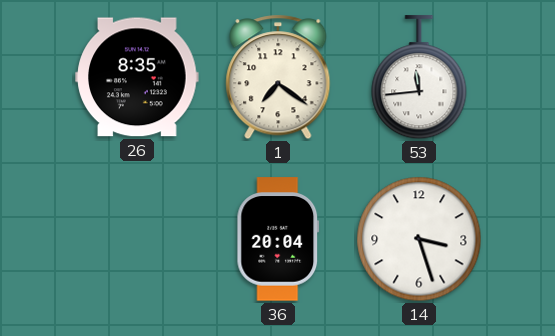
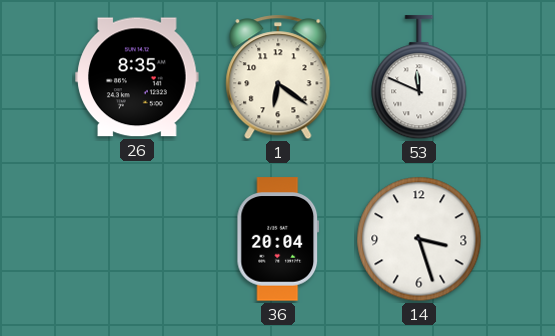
1: 7:21 -> 6:21 (278, 77)
53: 11:44 -> 11:49 (419, 78)
